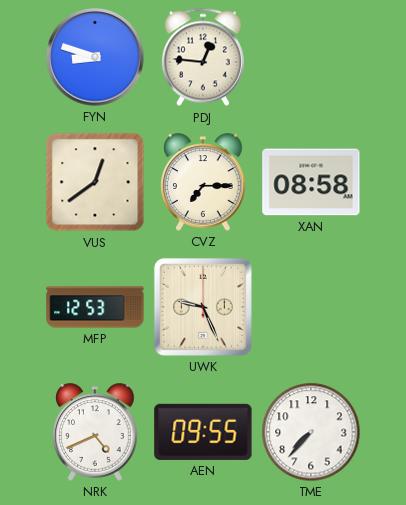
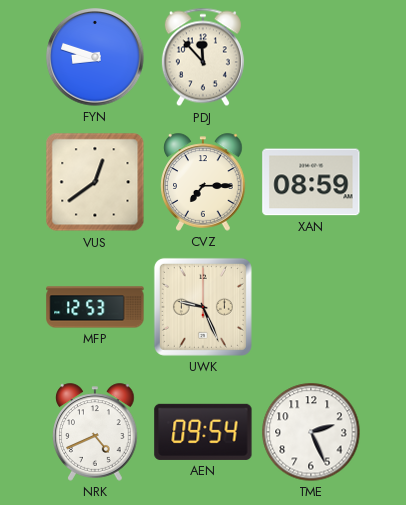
PDJ: 12:46 -> 11:53 (203, 57)
XAN: 08:58 -> 08:59 (311, 182)
AEN: 09:55 -> 09:54 (203, 432)
TME: 7:37 -> 2:26 (311, 432)
